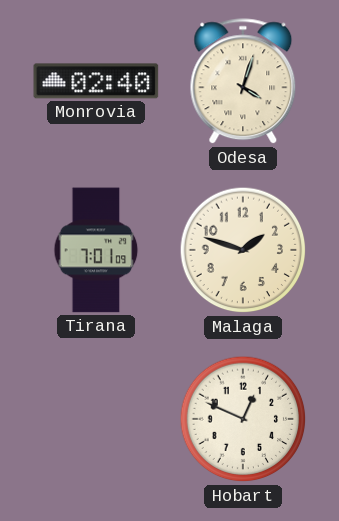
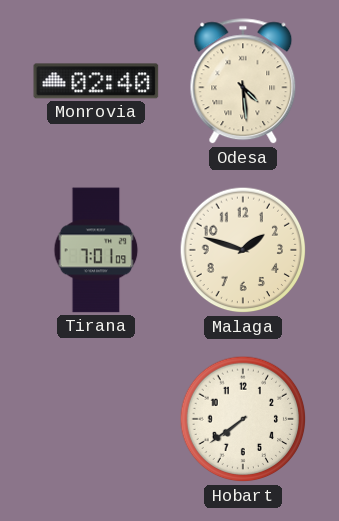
Odesa: 4:03 -> 4:29 (243, 82)
Hobart: 12:49 -> 7:39 (243, 419)
